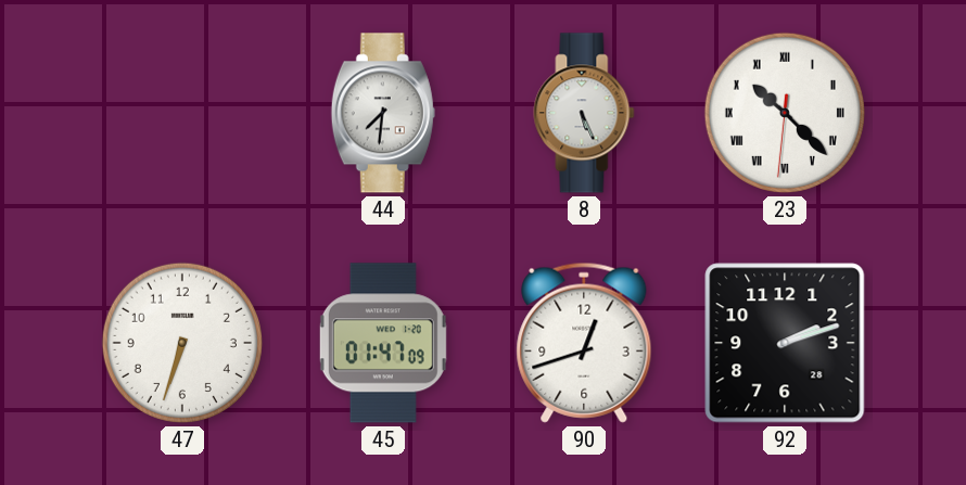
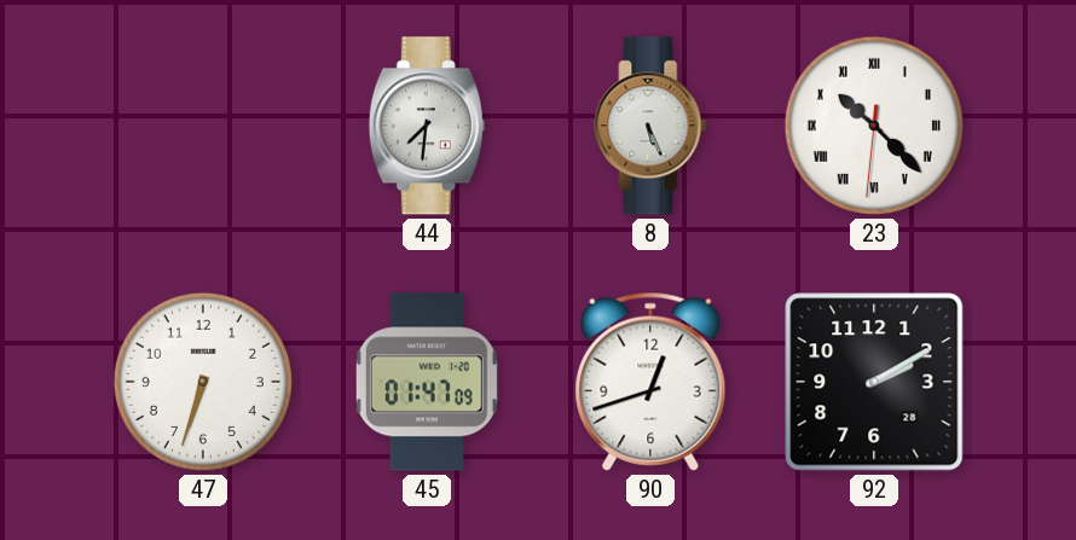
92: 2:12 -> 2:10 (874, 382)
